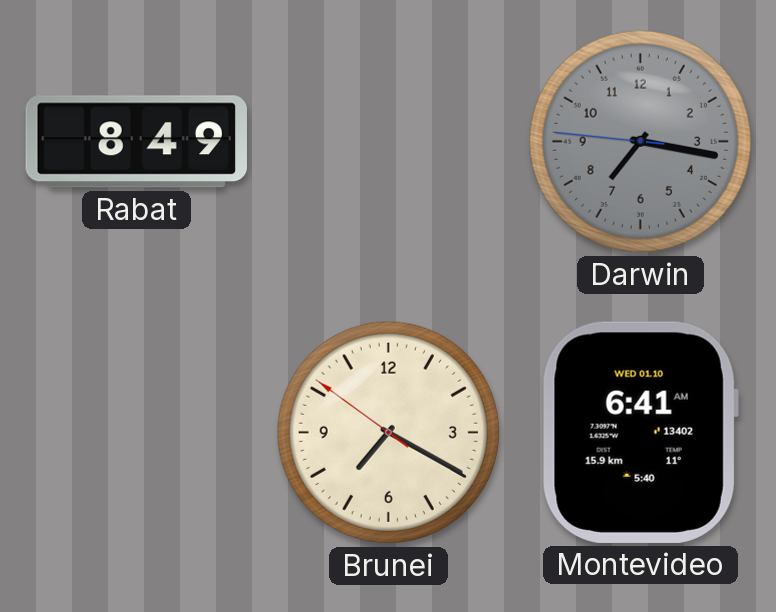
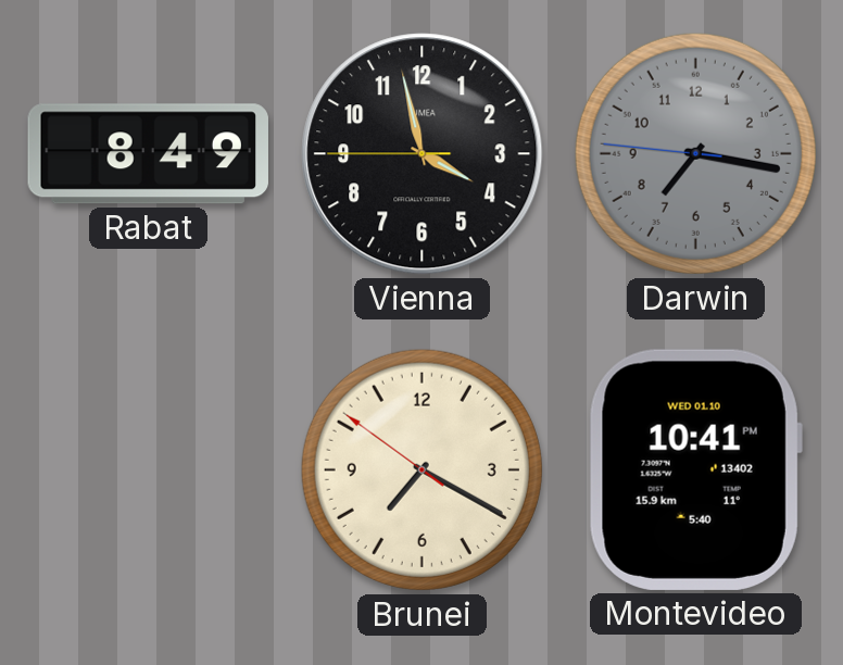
Vienna: none -> 3:57 (423, 154)
Montevideo: 6:41 -> 10:41 (695, 469)
